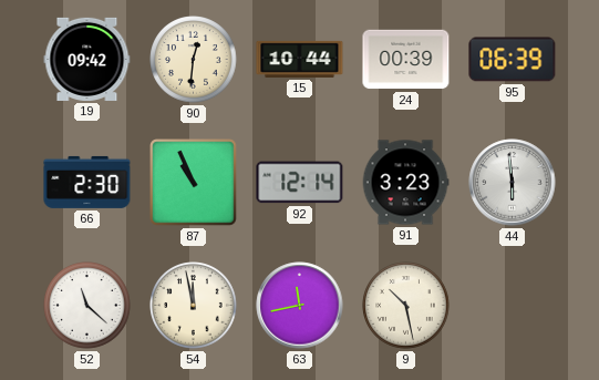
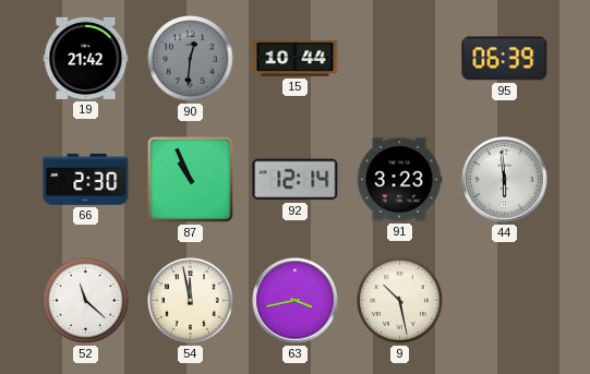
19: 09:42 -> 21:42 (86, 58)
90 dial: cream -> grey (191, 59)
24: 00:39 -> none (406, 60)
63: 11:43 -> 3:43 (296, 301)
